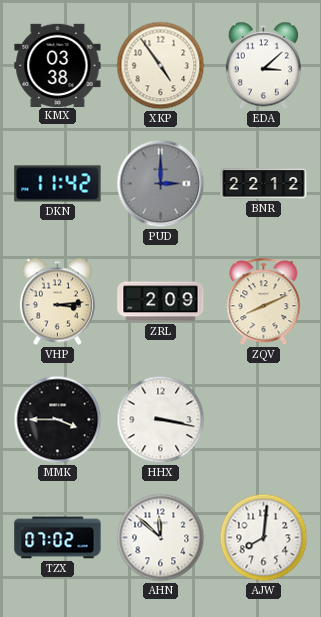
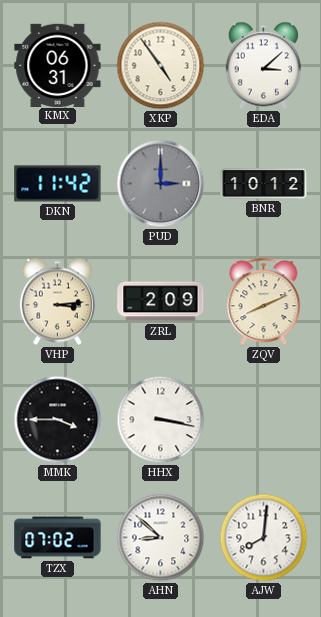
KMX: 03:38 -> 06:31 (58, 65)
BNR: 22:12 -> 10:12 (264, 184)
AHN: 11:52 -> 8:52 (161, 538)
